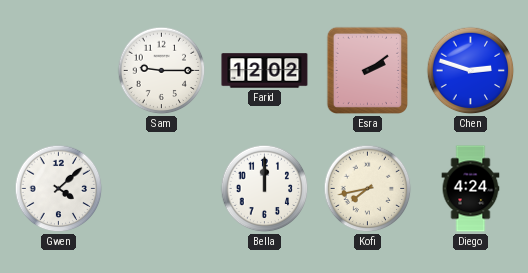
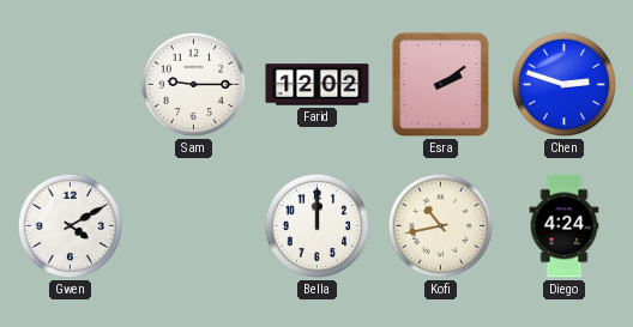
Gwen: 4:08 -> 4:10 (71, 226)
Kofi: 7:43 -> 10:43 (441, 226)
